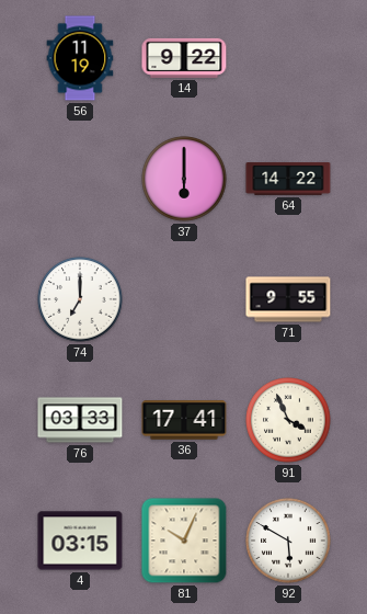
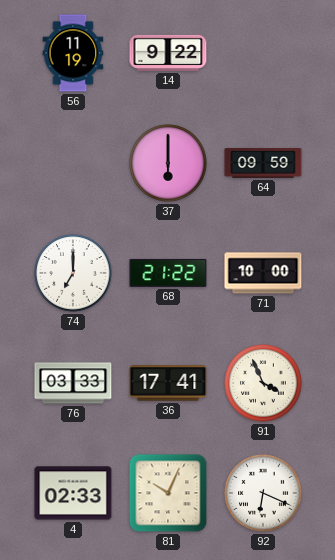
64: 14:22 -> 09:59 (263, 163)
68: none -> 21:22 (168, 273)
71: 9:55 -> 10:00 (263, 273)
4: 03:15 -> 02:33 (73, 493)
92: 5:50 -> 6:19 (263, 493)
